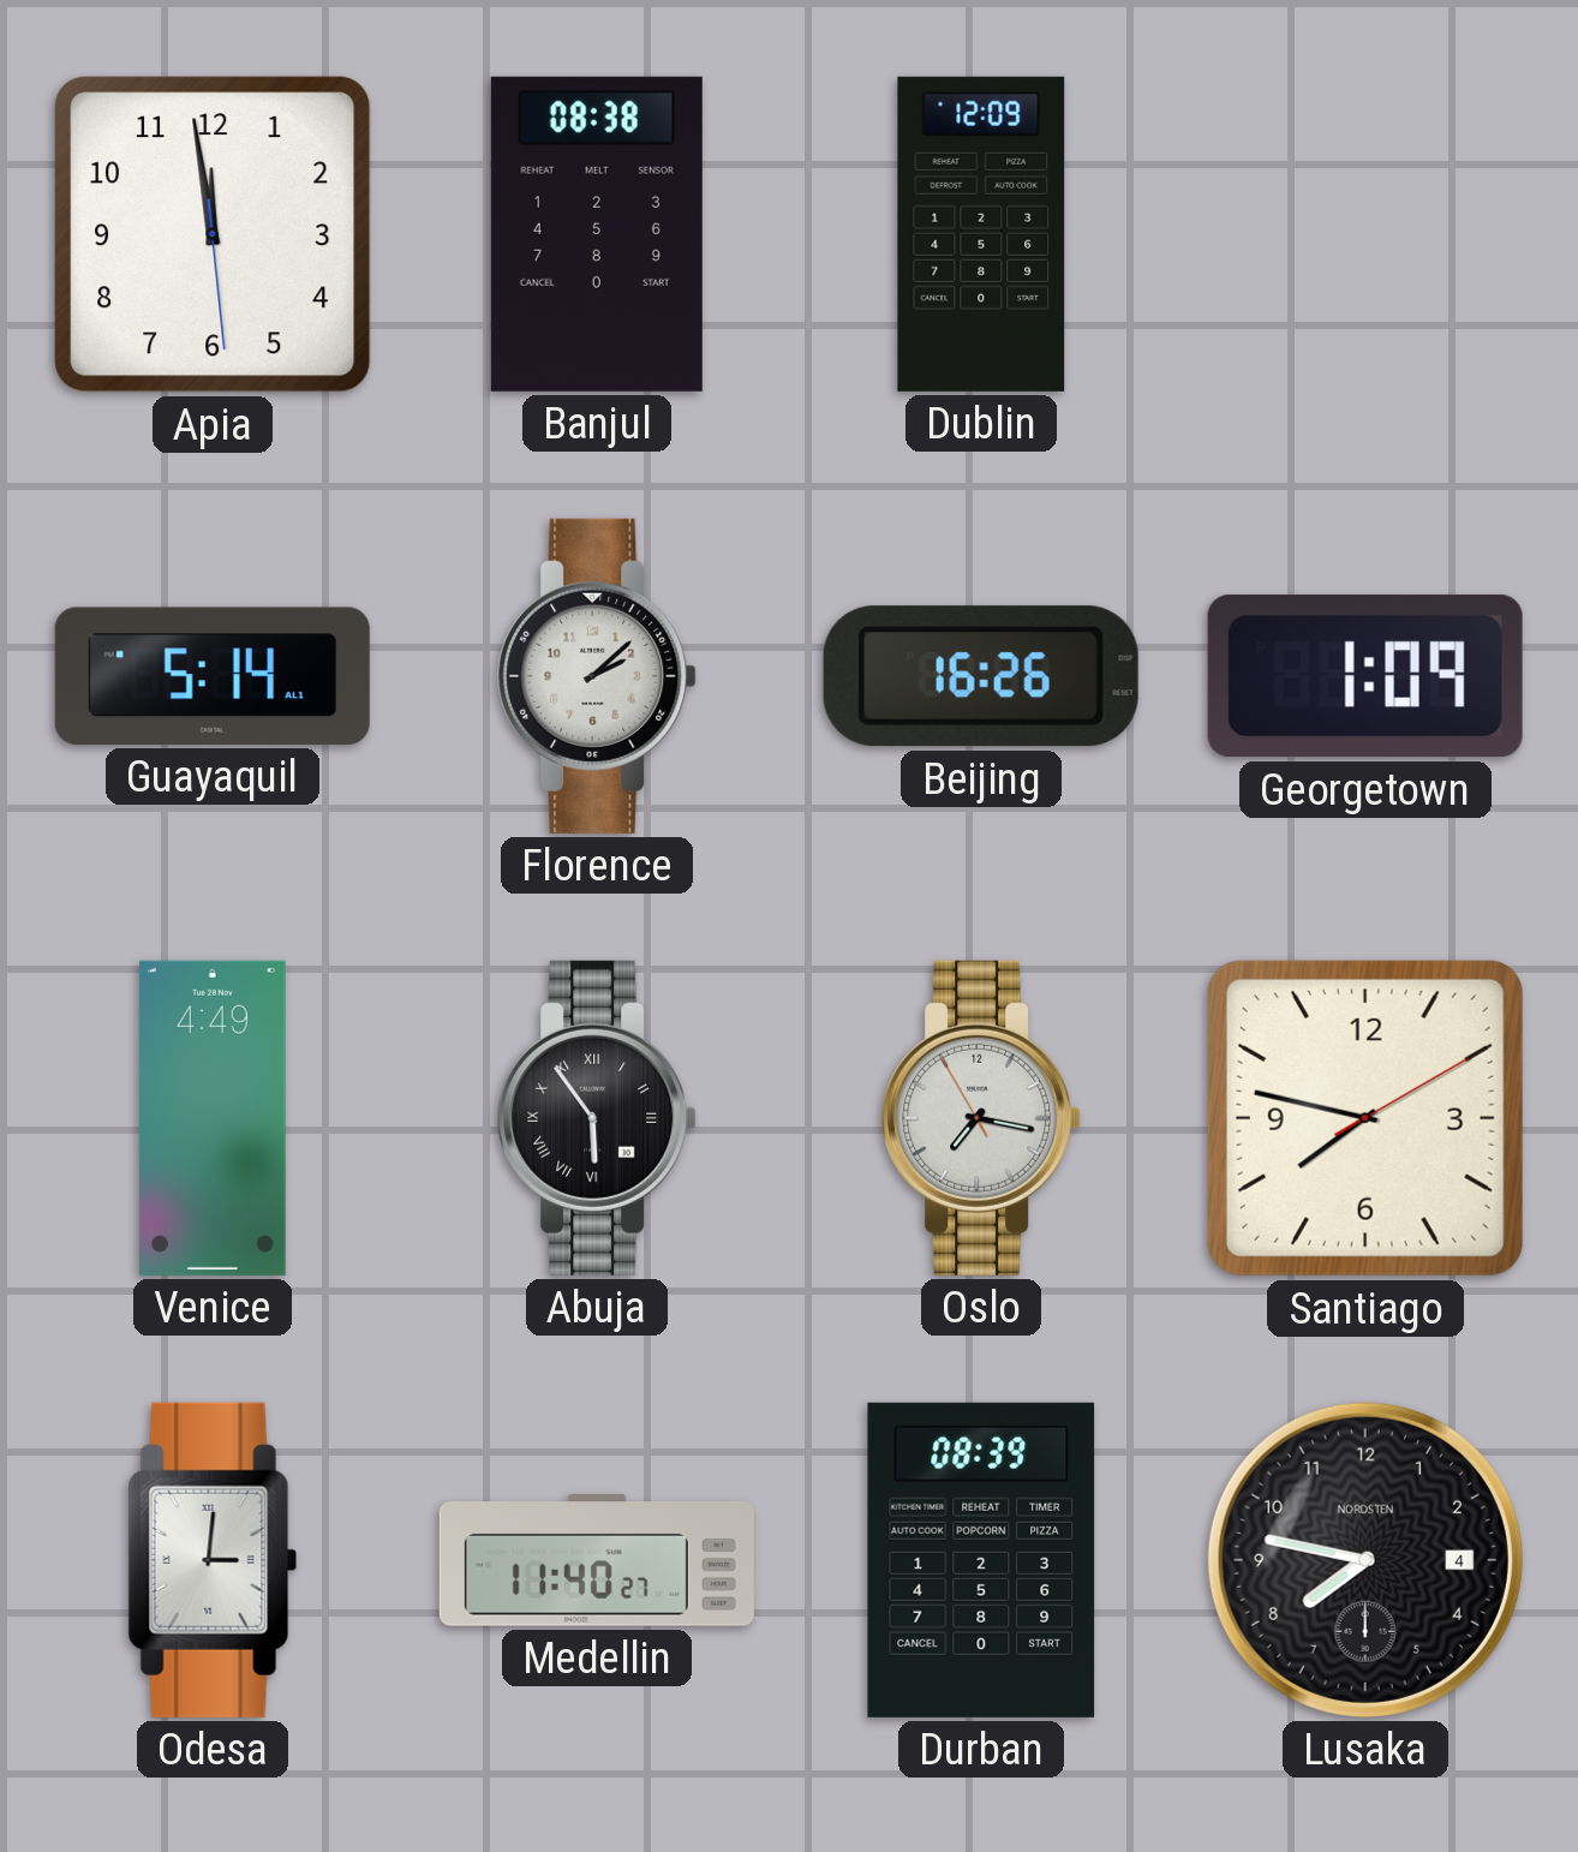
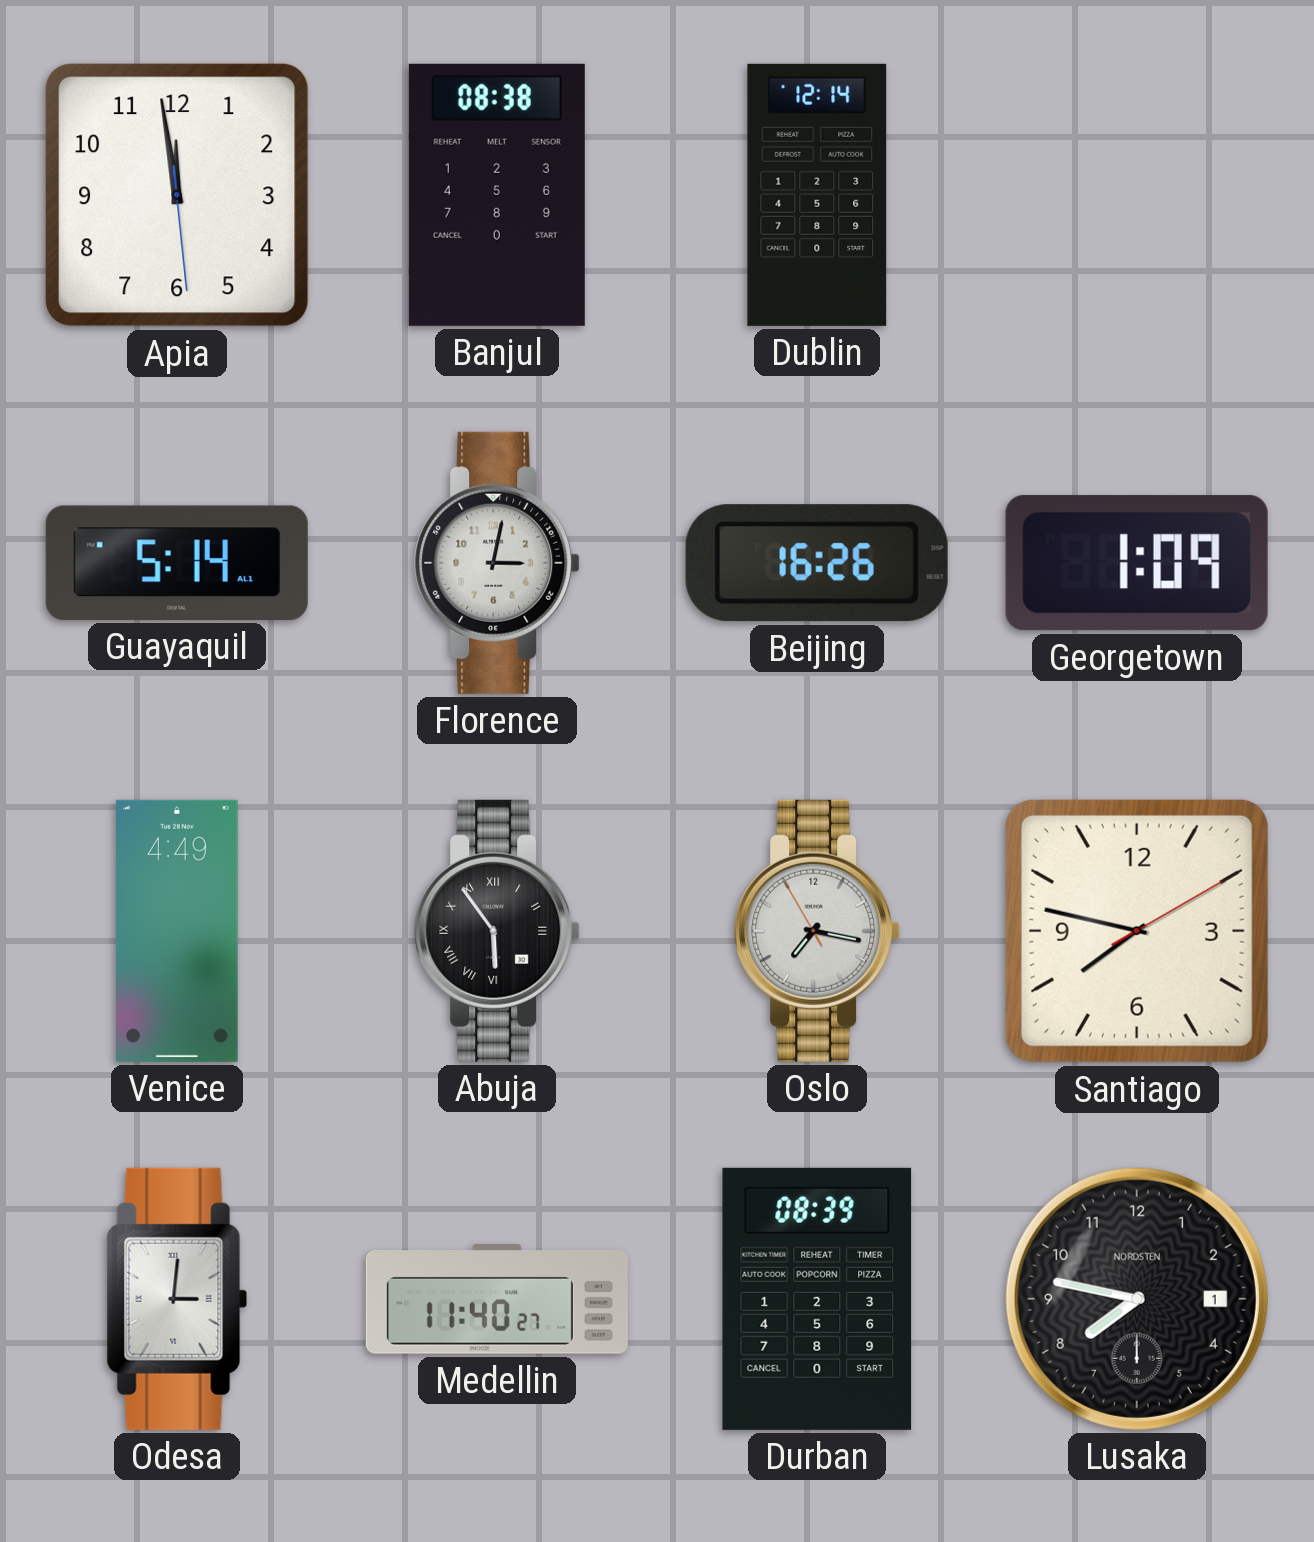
Dublin: 12:09 -> 12:14 (817, 195)
Florence: 2:08 -> 3:02 (497, 563)
Lusaka date: 4 -> 1 (1137, 1299)
